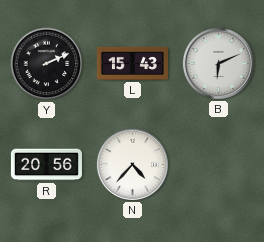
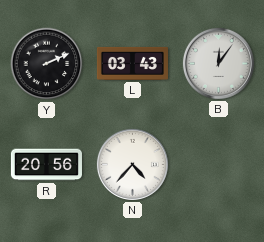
L: 15:43 -> 03:43 (132, 63)
B: 6:11 -> 12:06 (218, 63)
